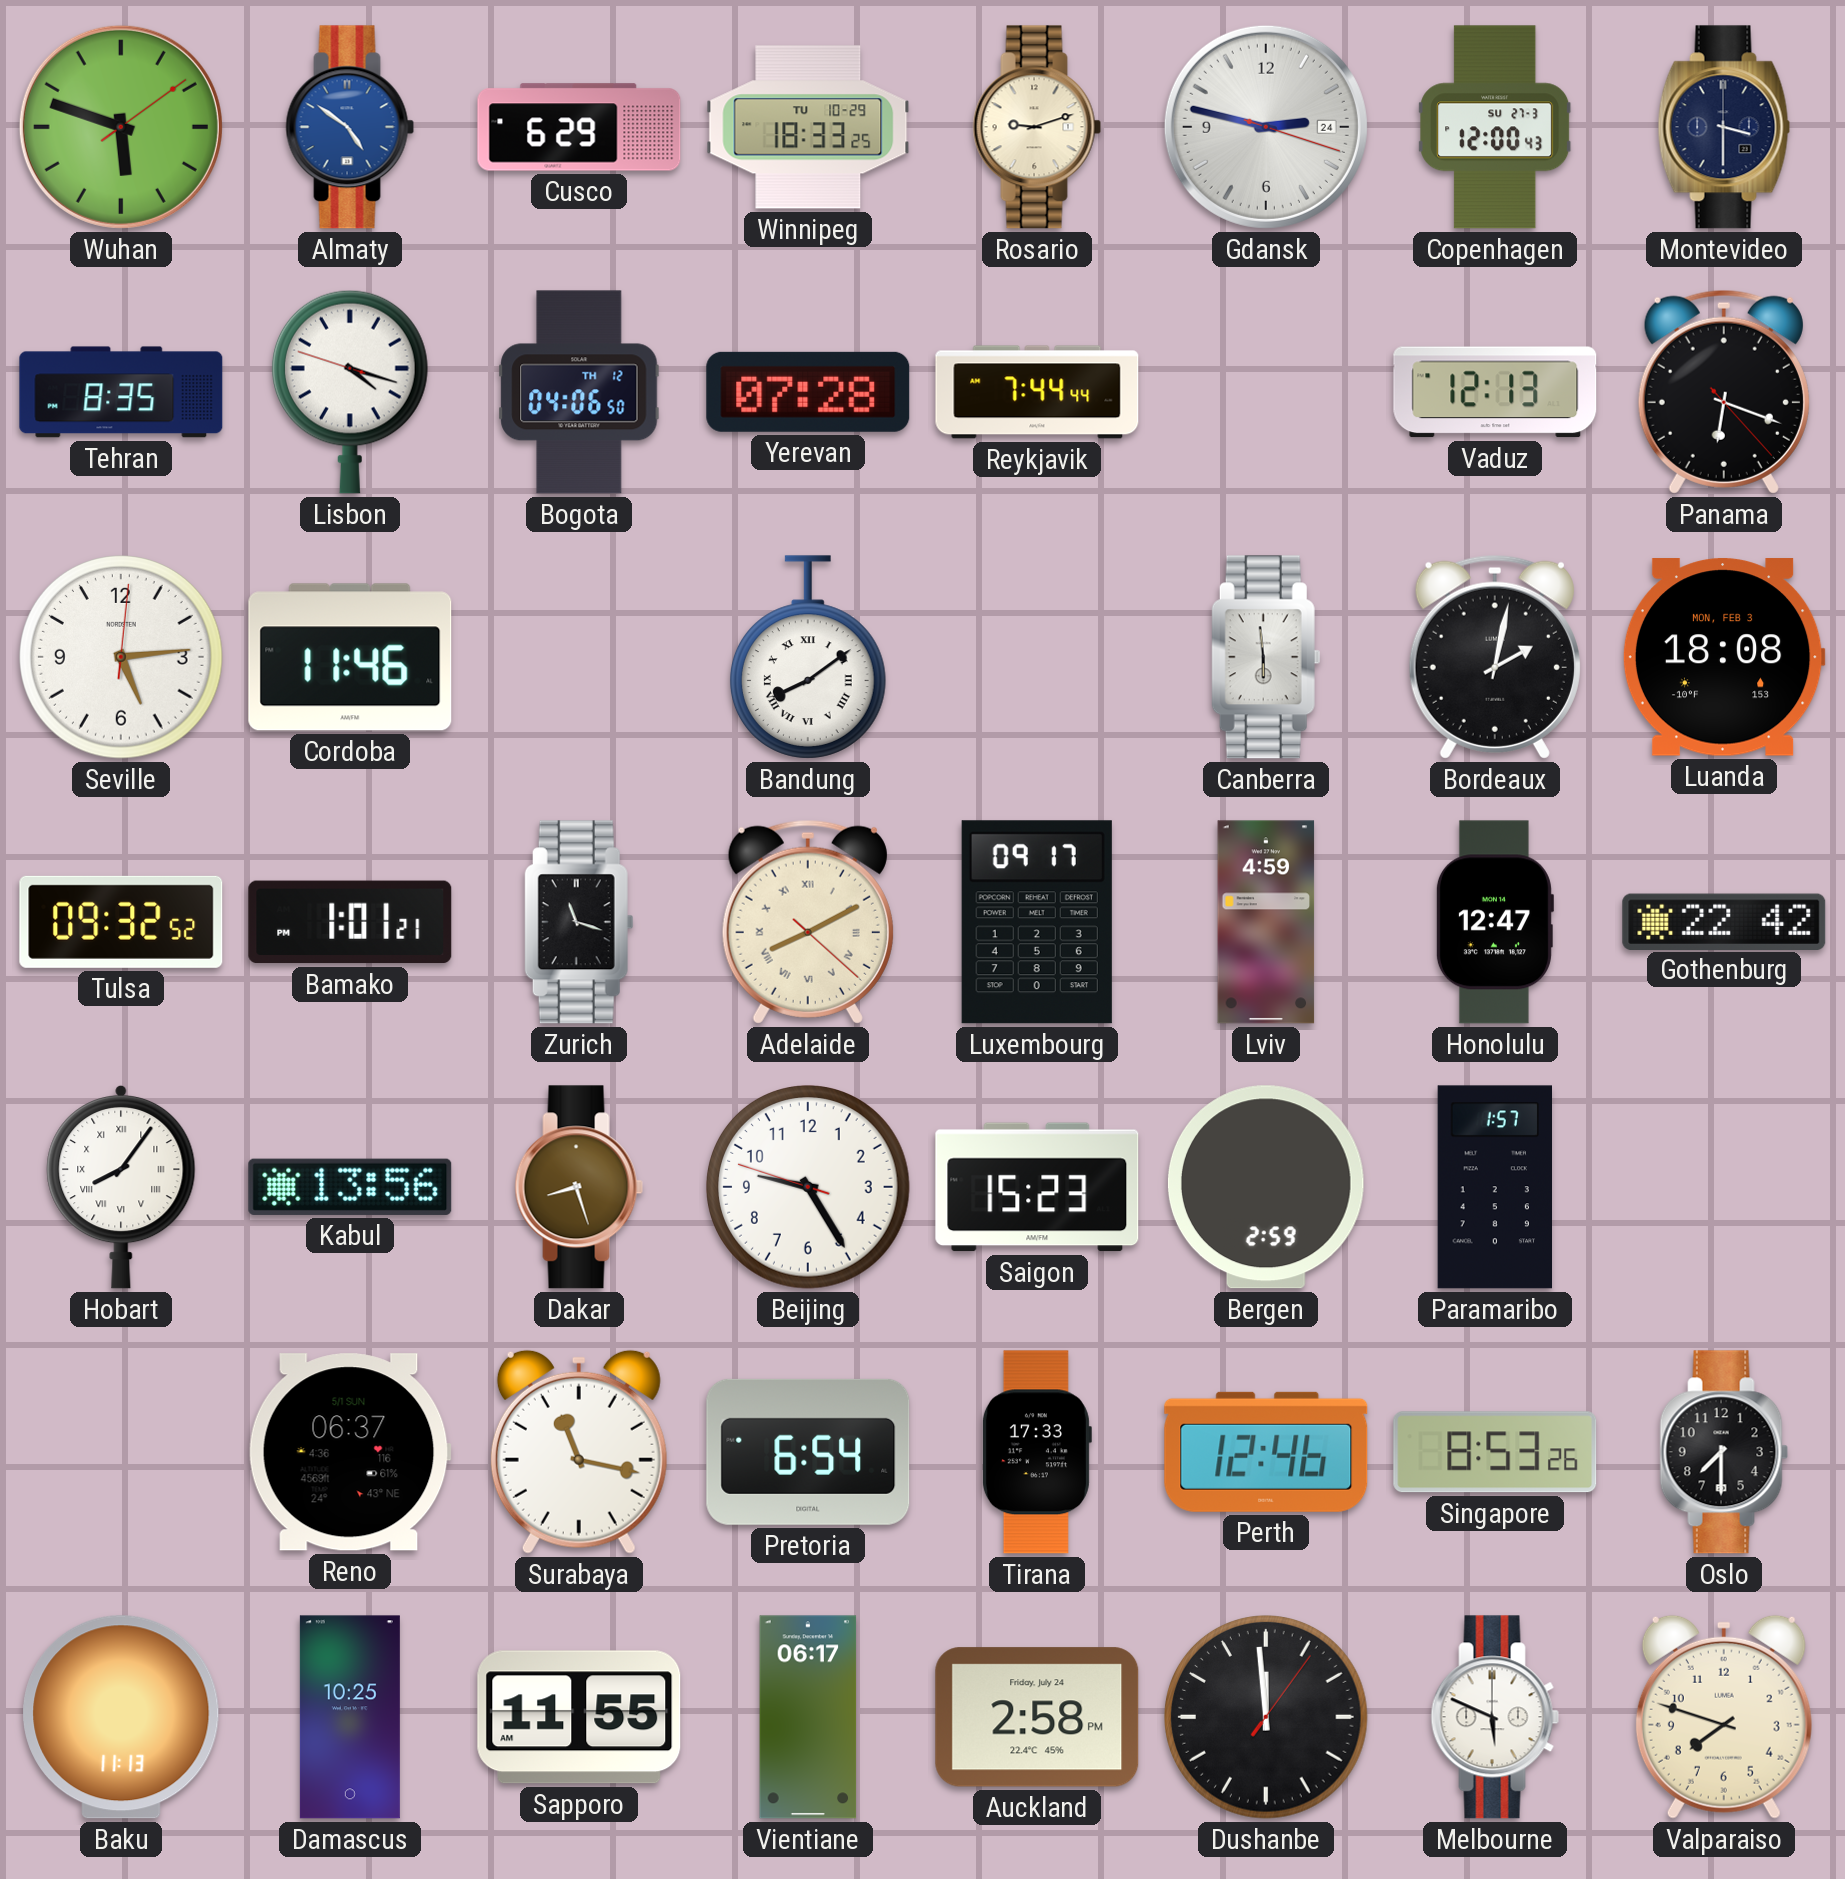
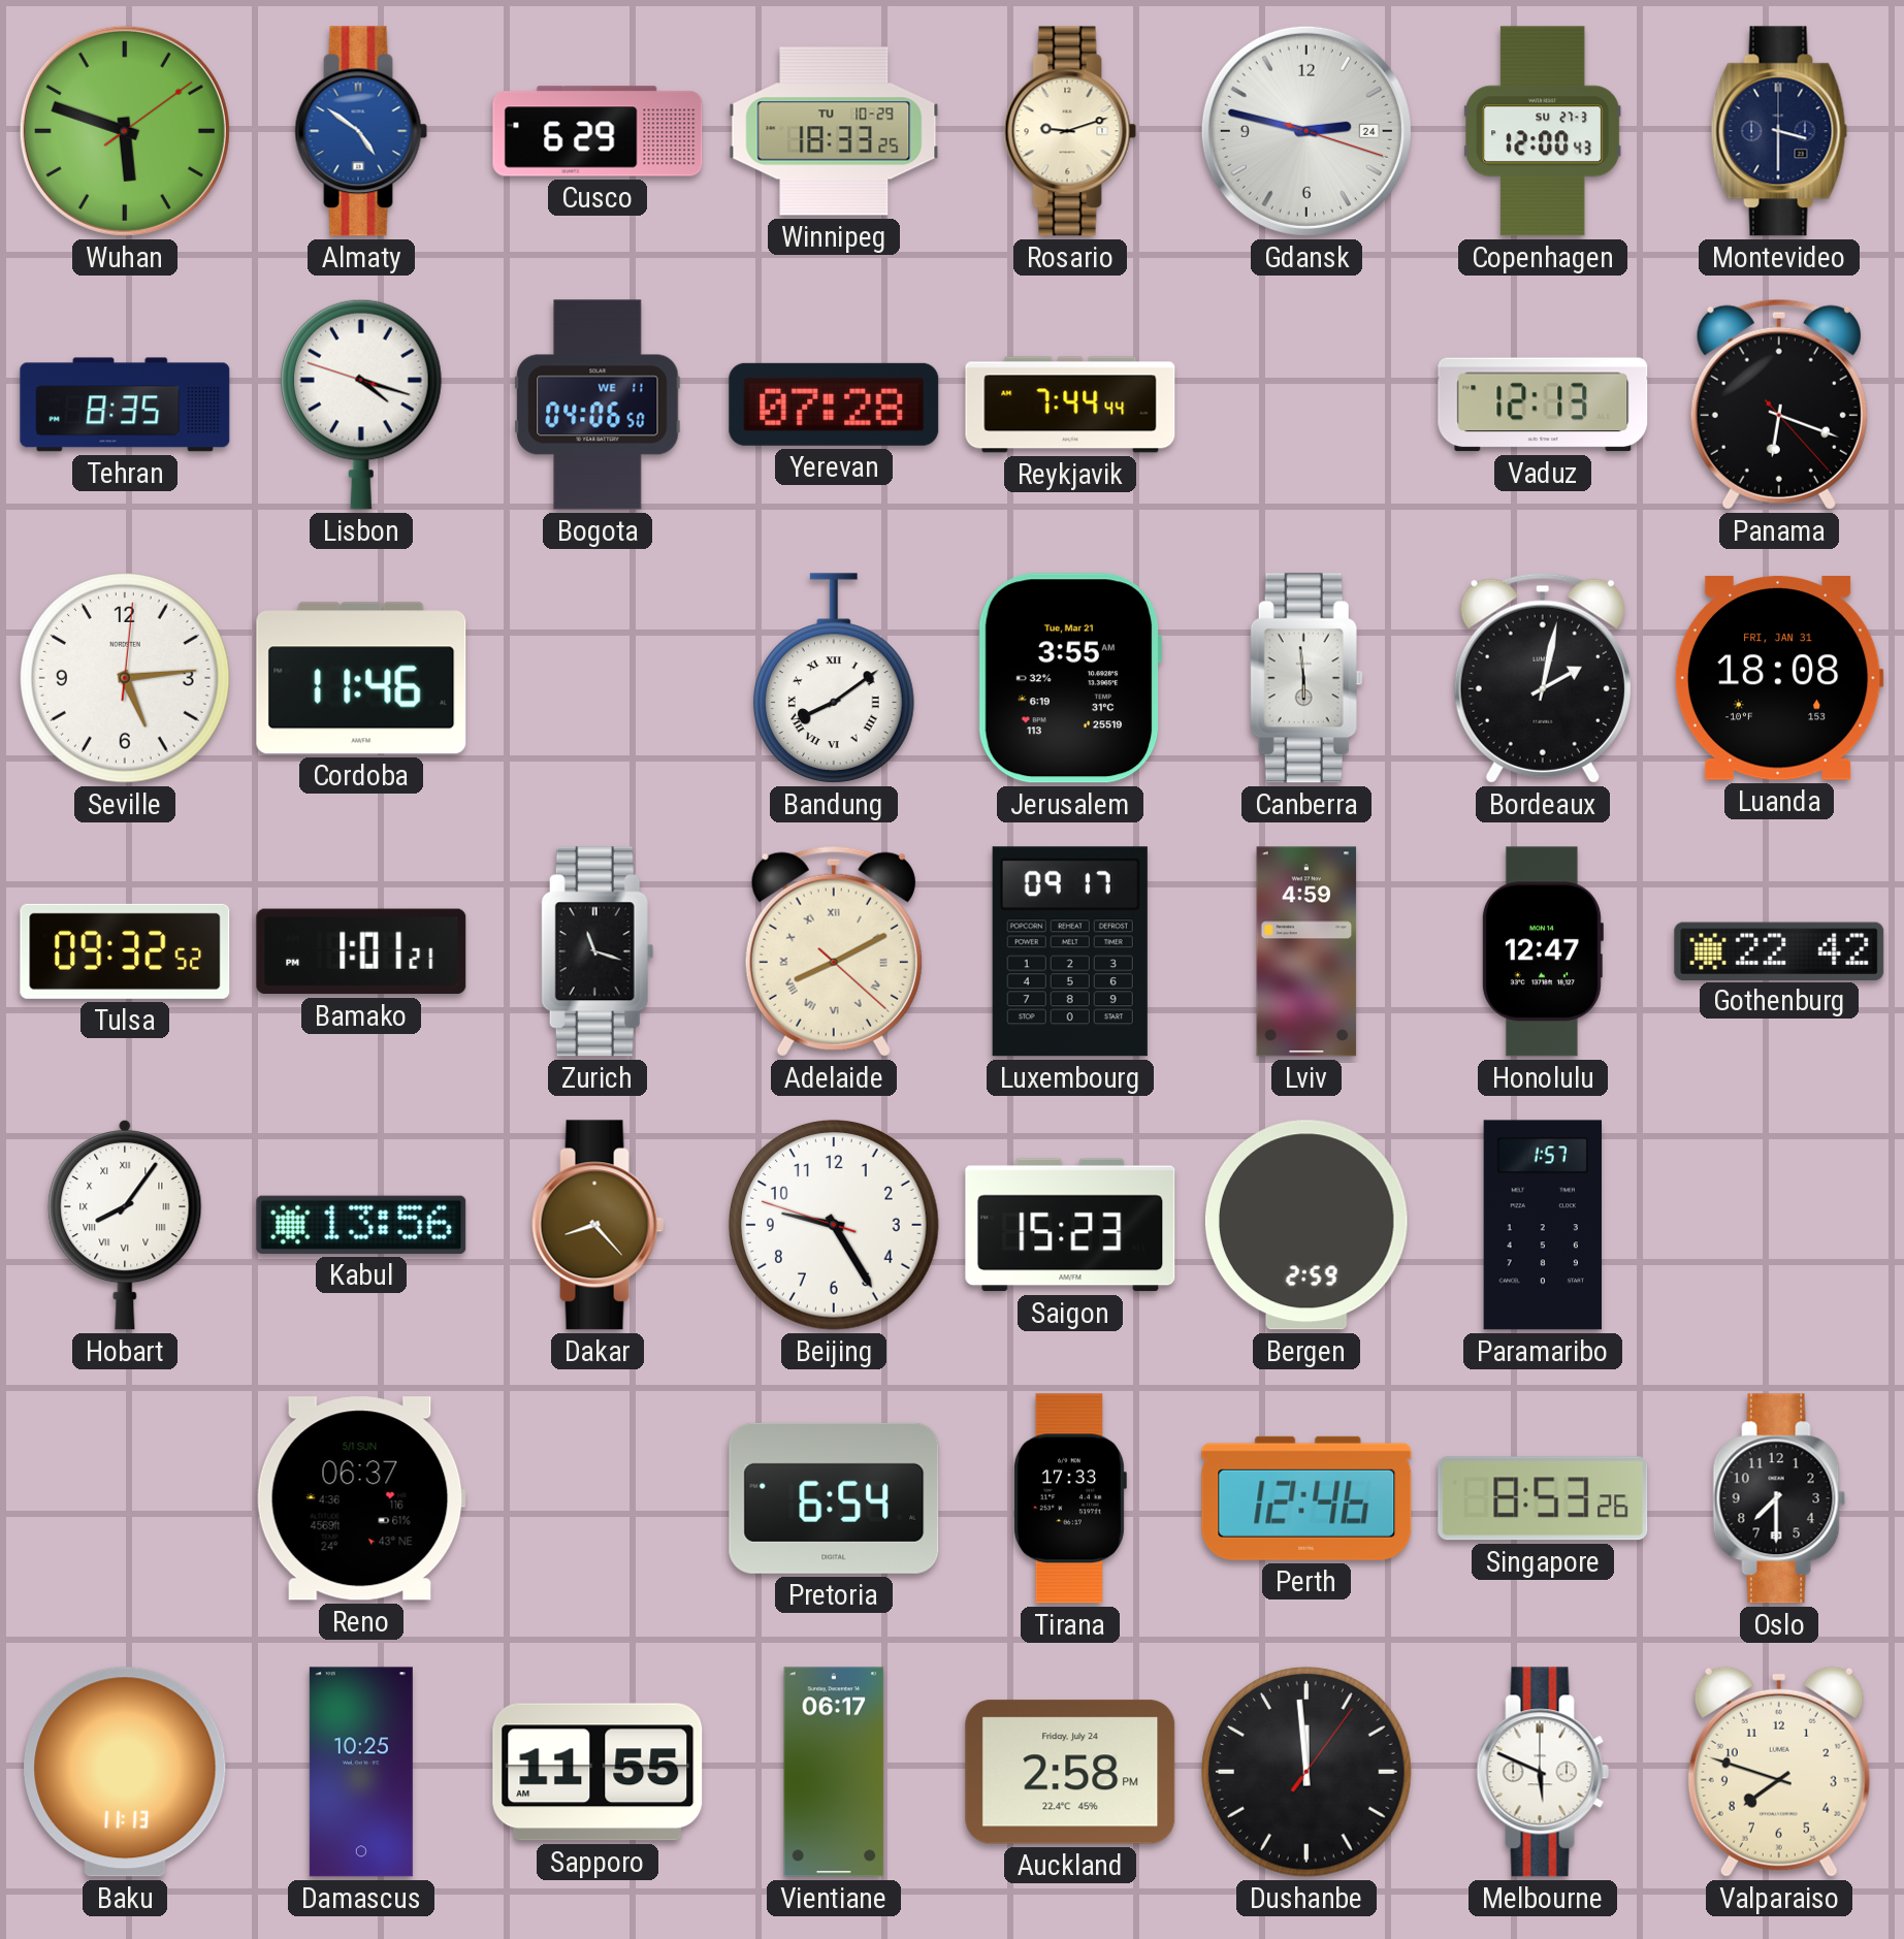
Bogota date: TH 12 -> WE 11 (598, 405)
Jerusalem: none -> 3:55 (1070, 678)
Luanda date: MON, FEB 3 -> FRI, JAN 31 (1779, 678)
Dakar: 8:27 -> 8:23 (598, 1225)
Surabaya: 11:17 -> none (579, 1452)
